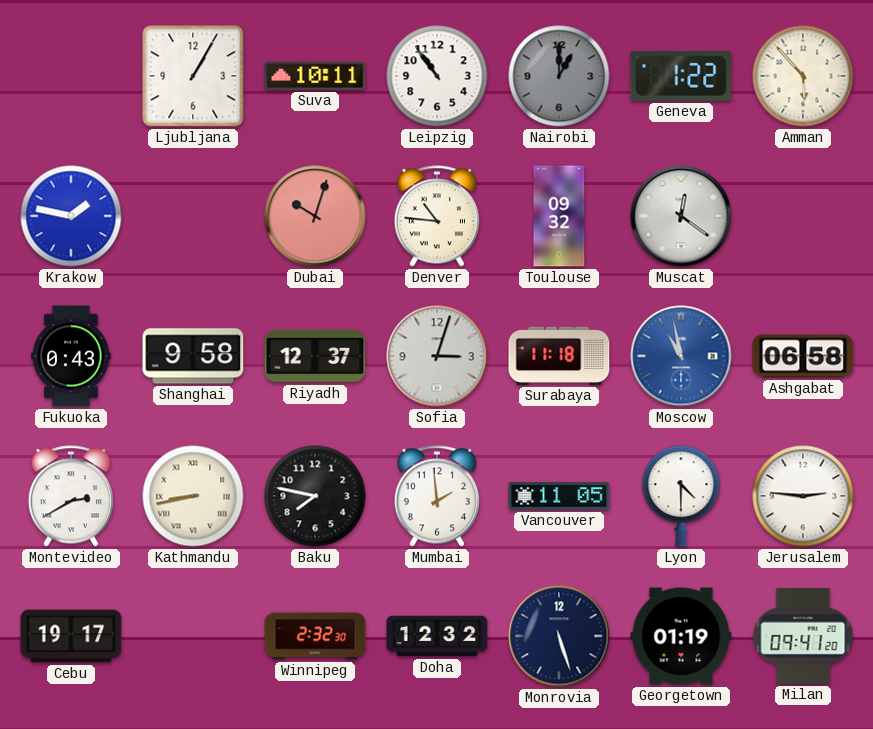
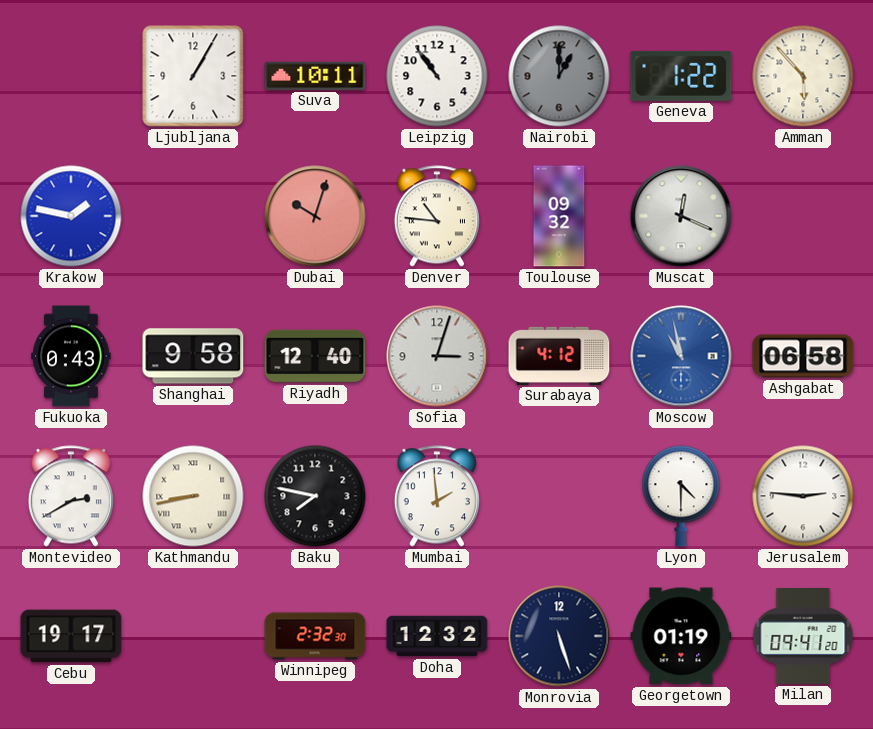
Muscat: 12:21 -> 12:19 (681, 216)
Riyadh: 12:37 -> 12:40 (315, 356)
Surabaya: 11:18 -> 4:12 (559, 356)
Vancouver: 11:05 -> none (559, 496)
